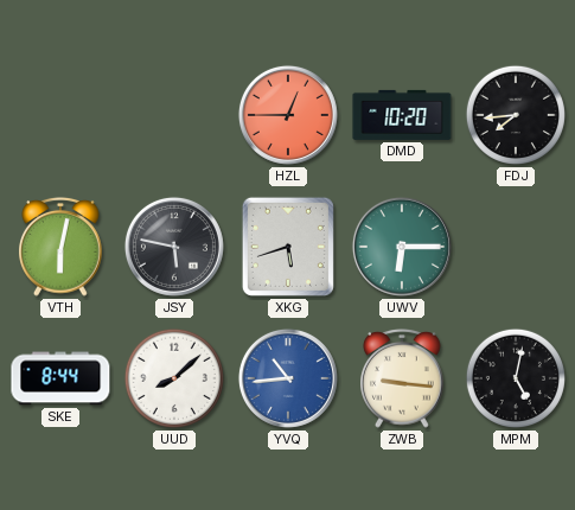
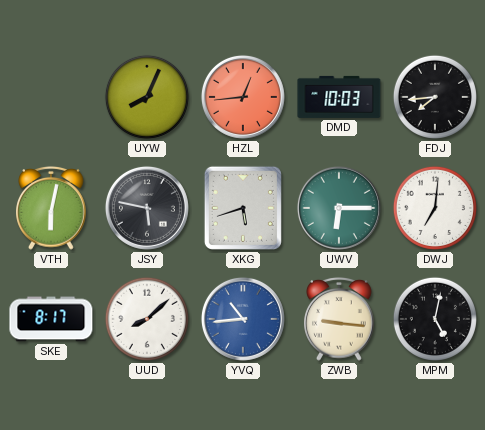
UYW: none -> 8:04 (147, 97)
HZL: 12:45 -> 12:44 (243, 97)
DMD: 10:20 -> 10:03 (339, 97)
DWJ: none -> 7:01 (435, 208)
SKE: 8:44 -> 8:17 (51, 319)
